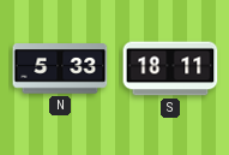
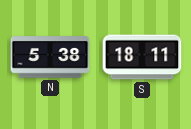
N: 5:33 -> 5:38 (50, 57)
